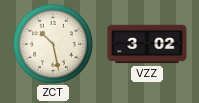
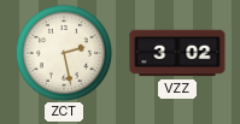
ZCT: 10:28 -> 2:28 (64, 53)
